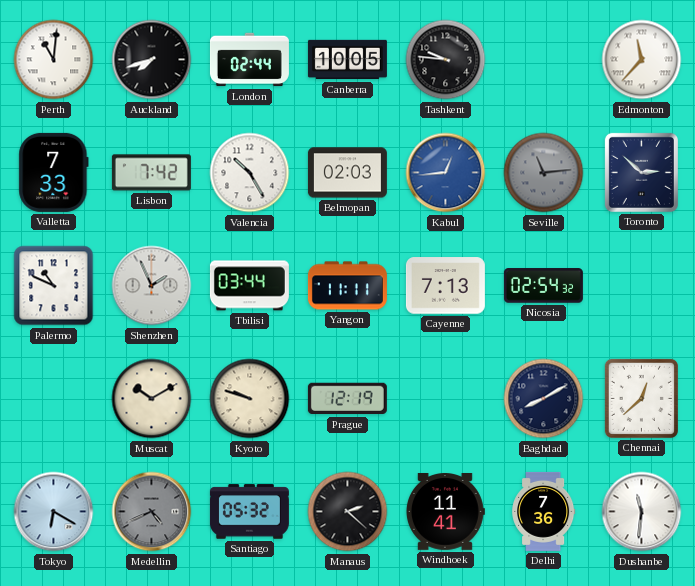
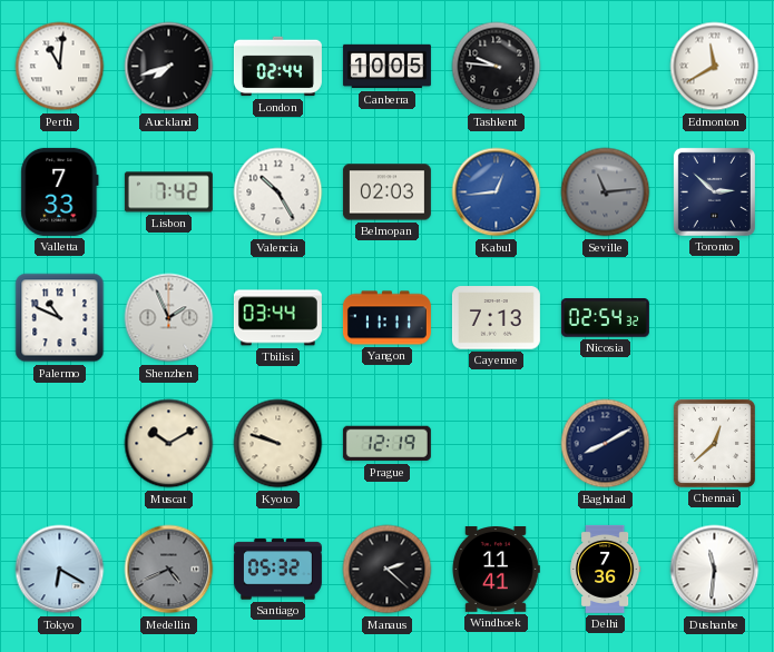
Edmonton: 11:37 -> 11:40 (715, 67)
